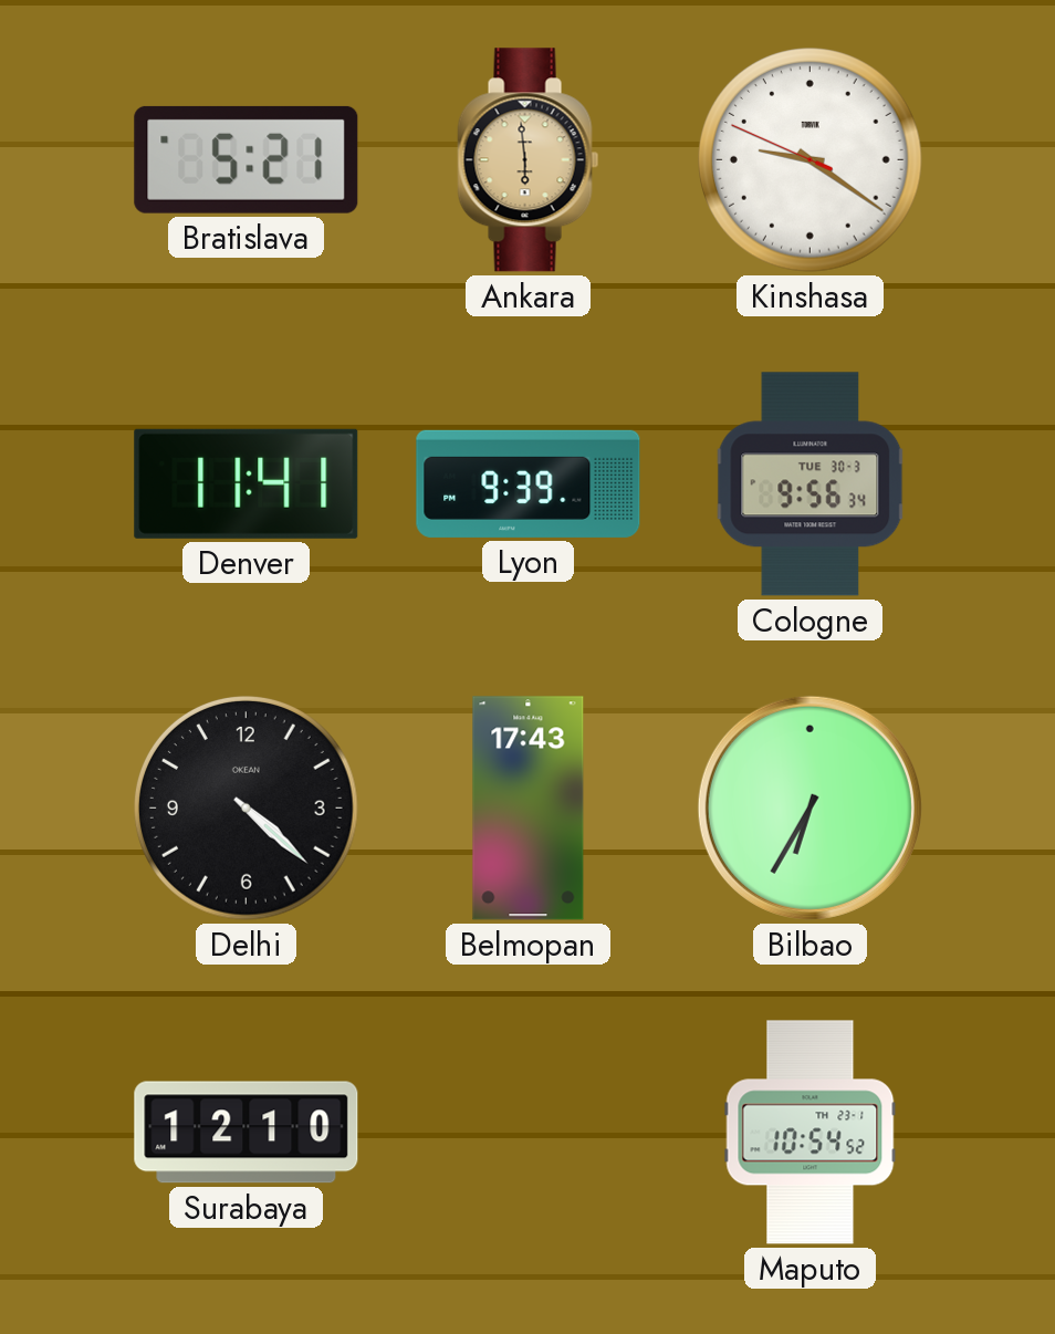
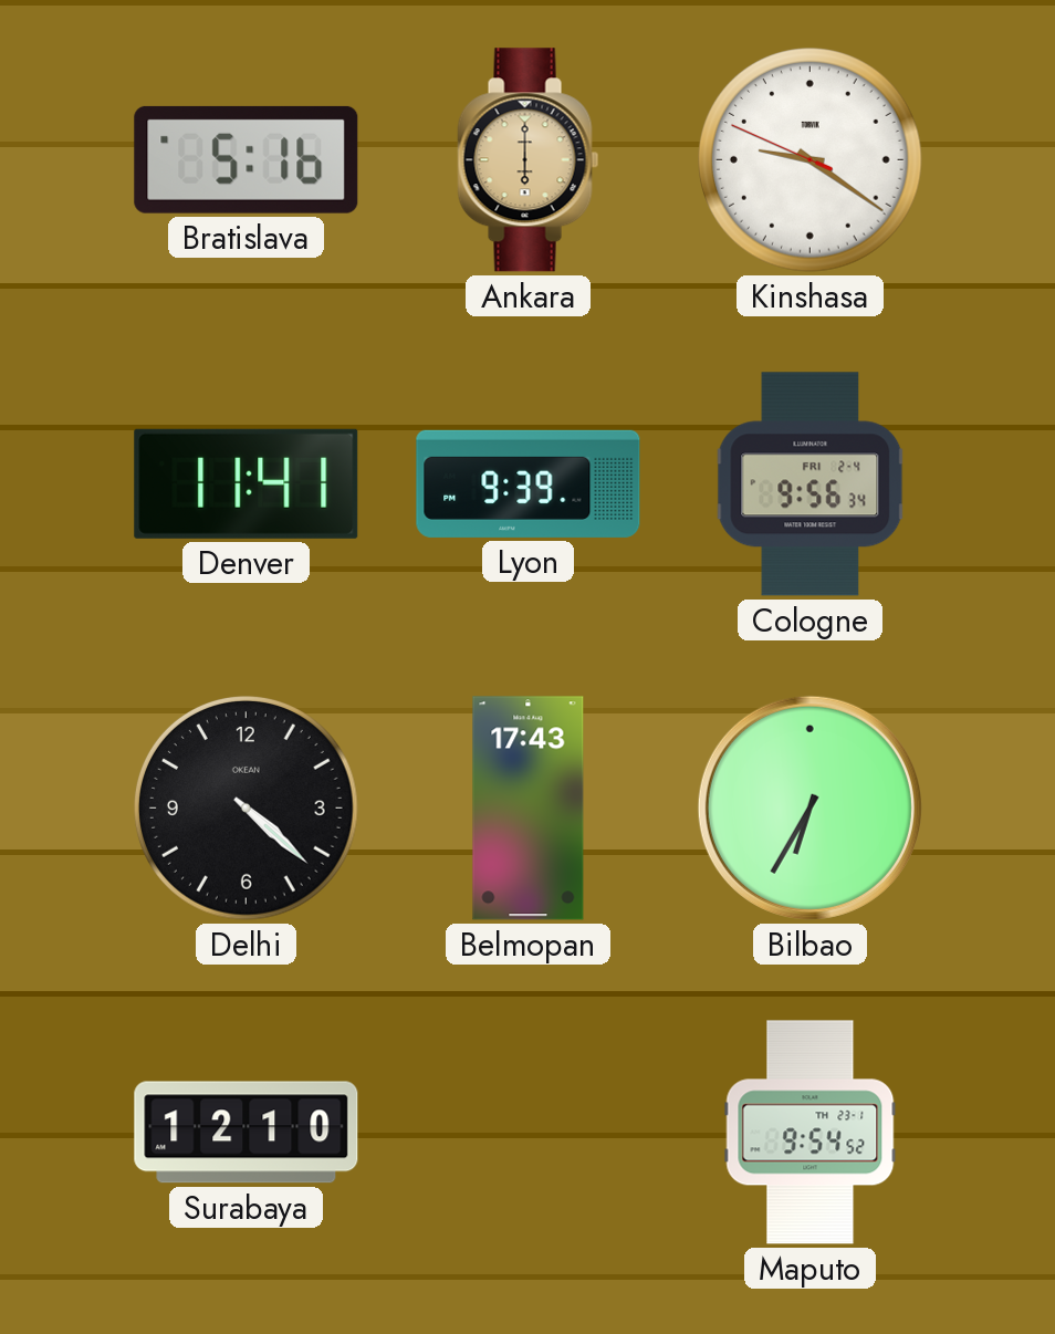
Bratislava: 5:21 -> 5:16 (247, 159)
Ankara: 5:59 -> 6:00 (529, 160)
Cologne date: TUE 30-3 -> FRI 2-4 (811, 484)
Maputo: 10:54 -> 9:54 (811, 1133)
